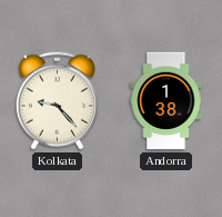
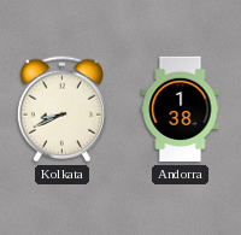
Kolkata: 9:23 -> 8:41 (61, 110)
